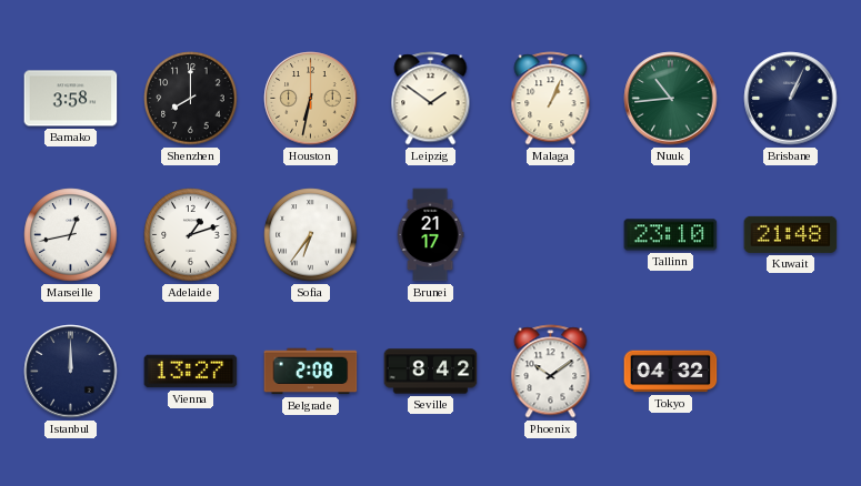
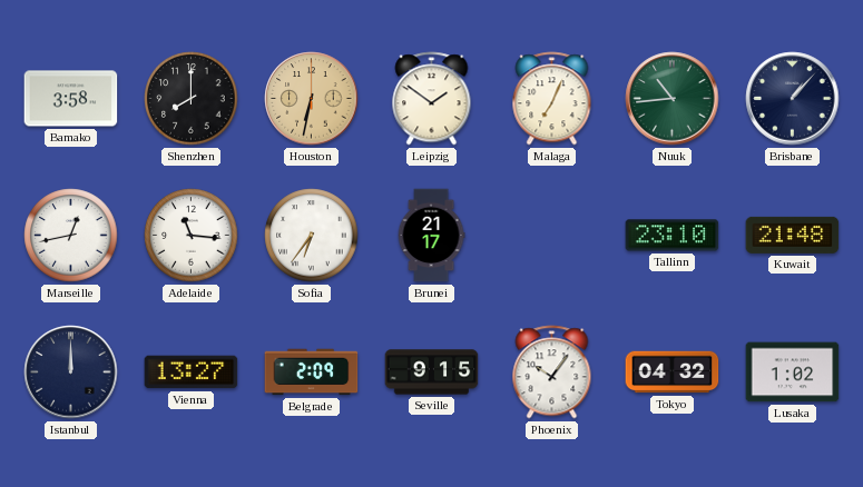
Malaga: 1:04 -> 7:04 (552, 99)
Brisbane: 1:04 -> 1:07 (793, 99)
Adelaide: 1:12 -> 11:16 (192, 236)
Belgrade: 2:08 -> 2:09 (312, 372)
Seville: 8:42 -> 9:15 (432, 372)
Phoenix: 10:09 -> 10:06 (552, 372)
Lusaka: none -> 1:02 (793, 372)
